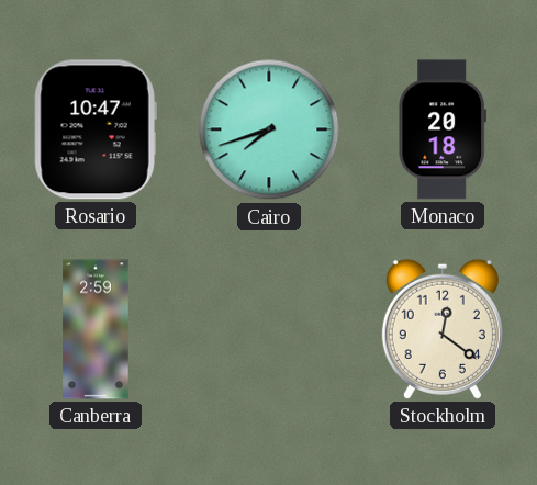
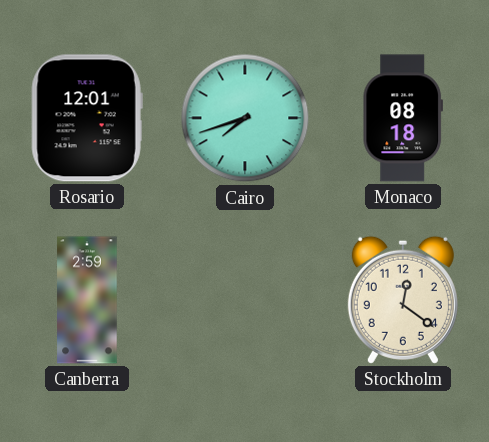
Rosario: 10:47 -> 12:01 (87, 118)
Monaco: 20:18 -> 08:18 (402, 118)
